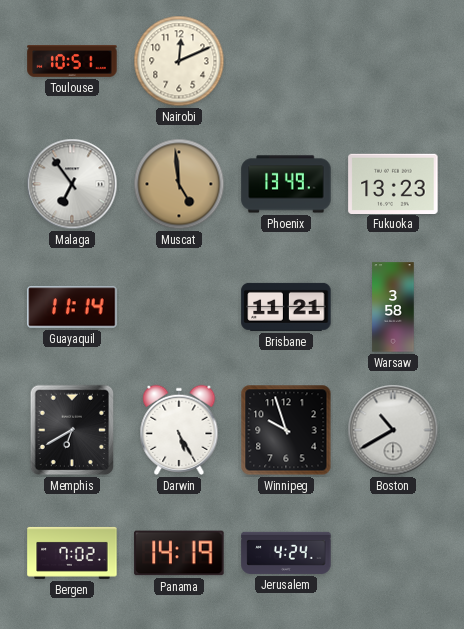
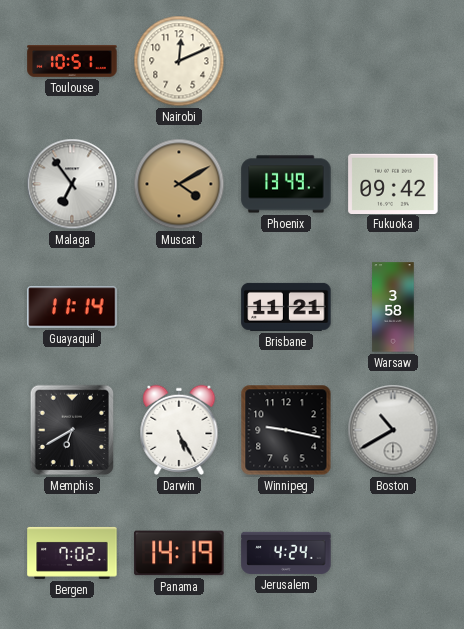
Muscat: 4:59 -> 4:10 (179, 184)
Fukuoka: 13:23 -> 09:42 (393, 183)
Winnipeg: 9:57 -> 9:17 (286, 430)
